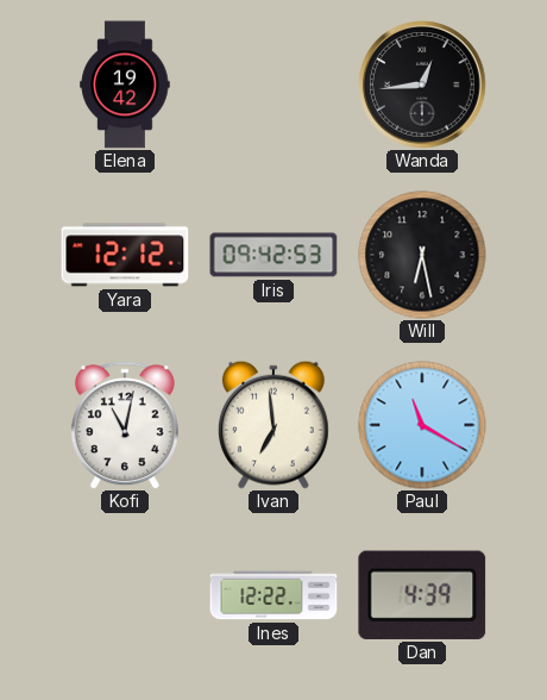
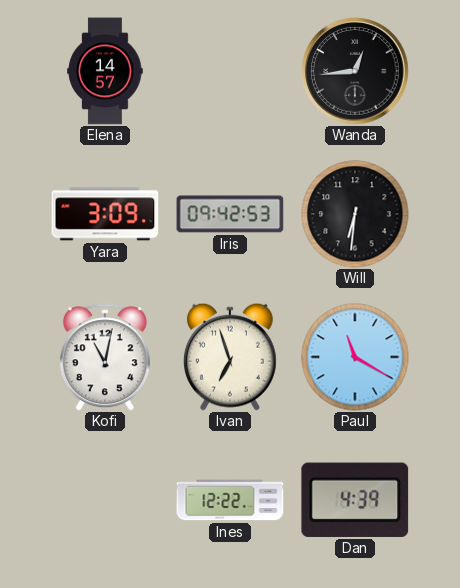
Elena: 19:42 -> 14:57 (105, 71)
Yara: 12:12 -> 3:09 (105, 214)
Will: 6:28 -> 6:31 (355, 214)
Ivan: 6:59 -> 6:57 (230, 357)
